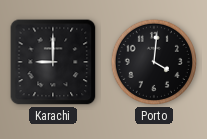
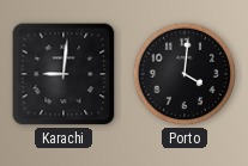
Karachi: 9:00 -> 9:01 (63, 74)
